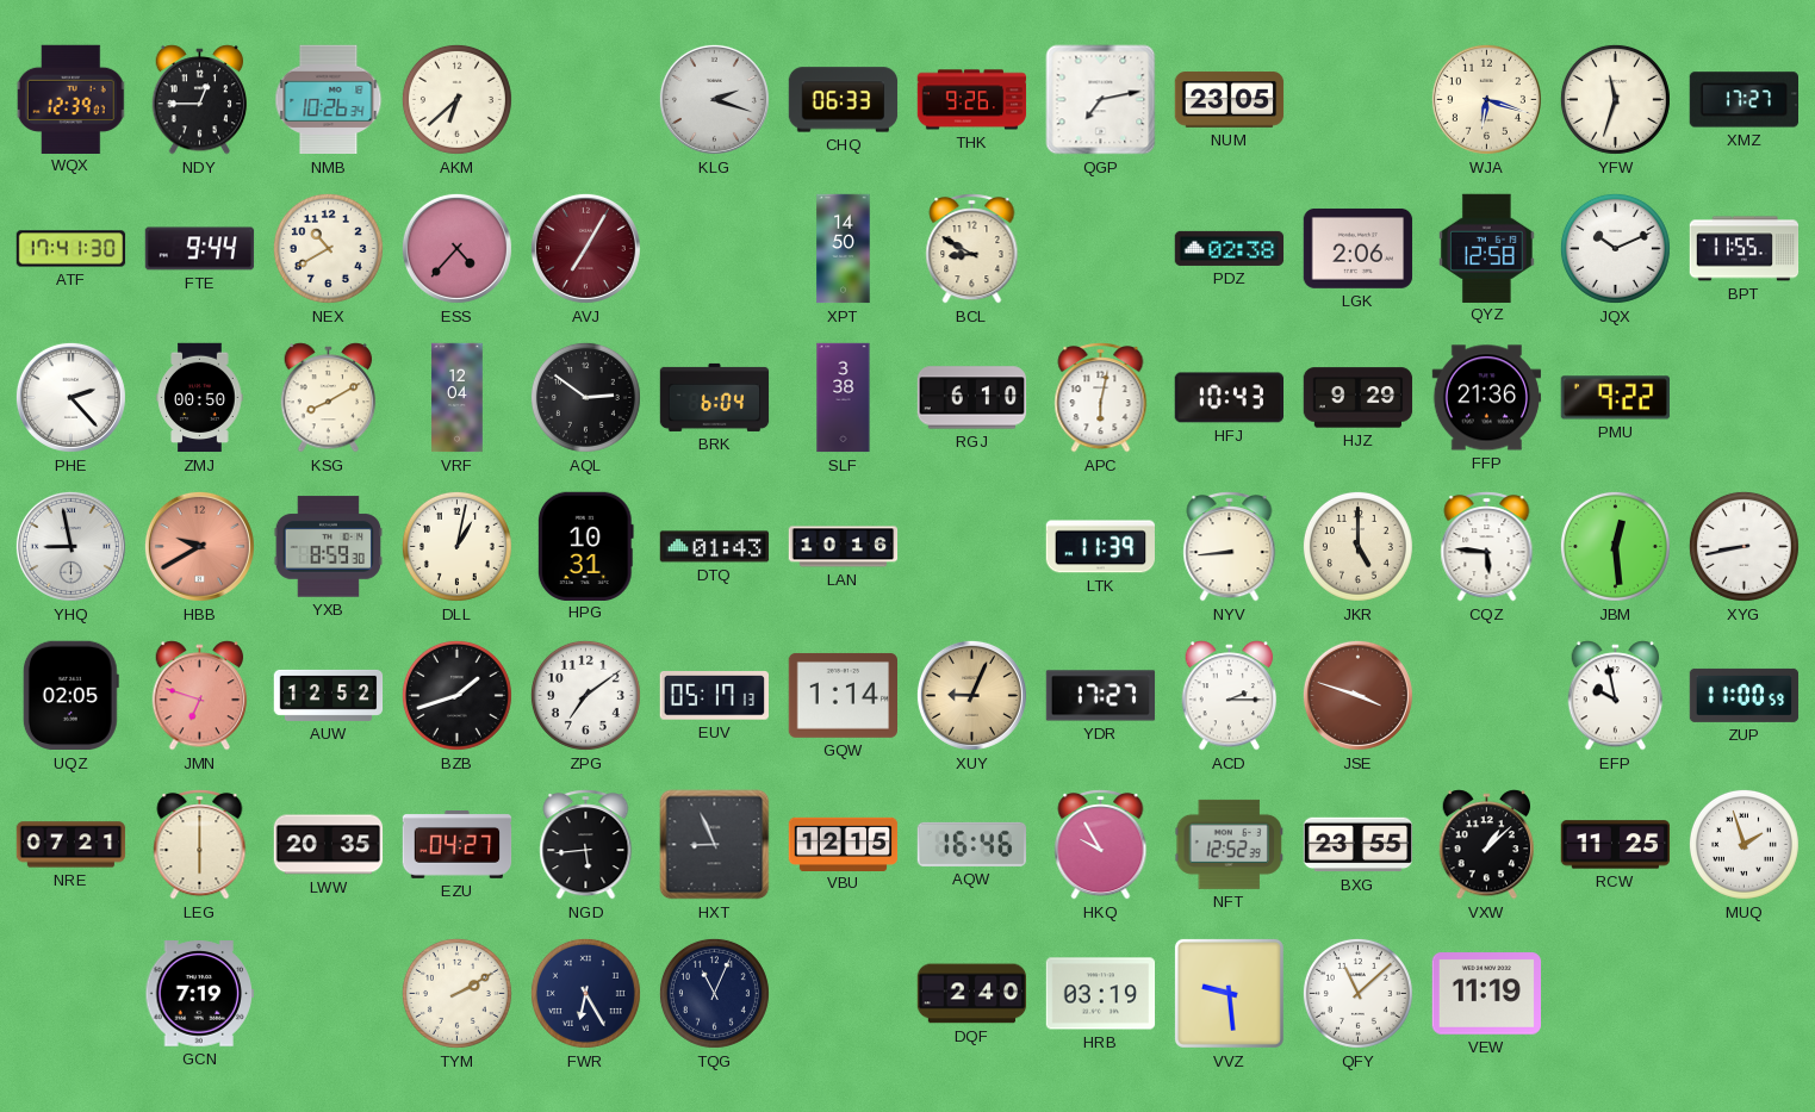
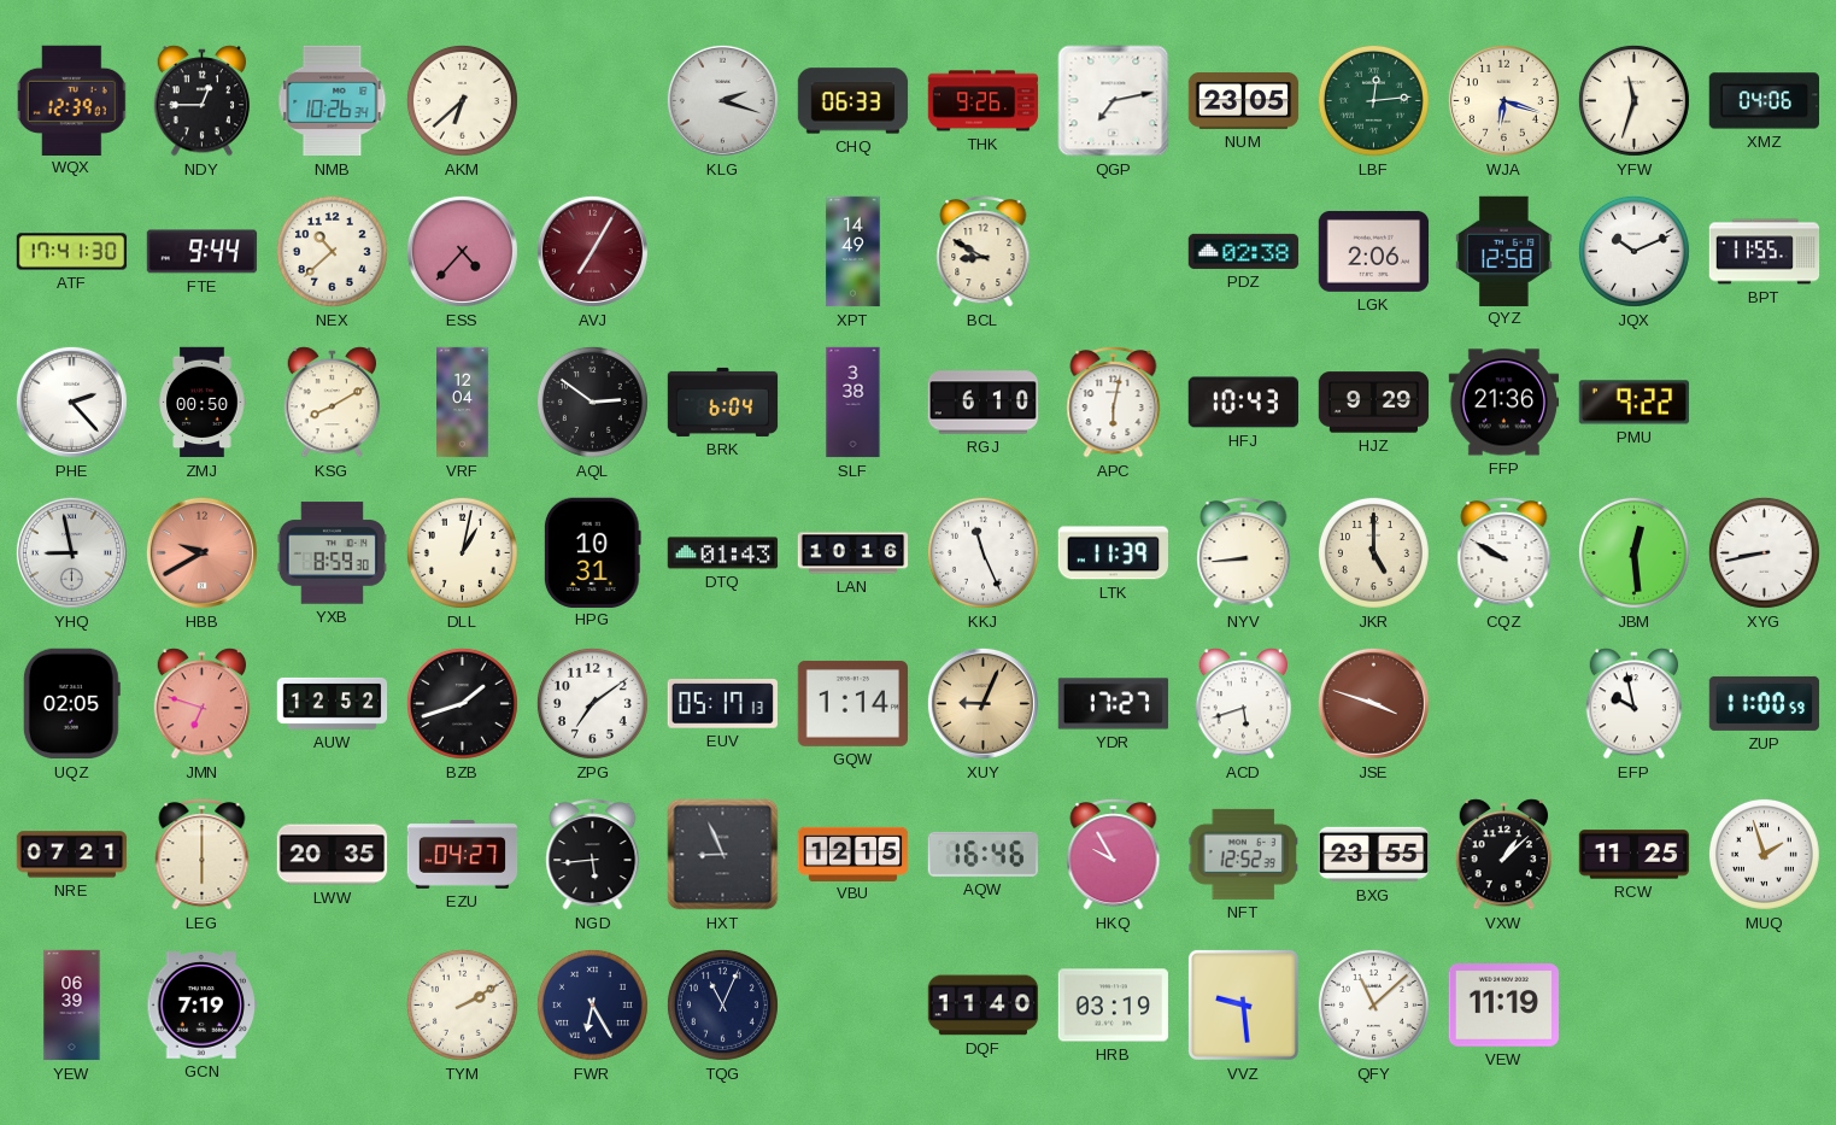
LBF: none -> 12:14 (1373, 100)
XMZ: 17:27 -> 04:06 (1764, 101)
NEX: 10:40 -> 10:38 (332, 251)
XPT: 14:50 -> 14:49 (854, 252)
KKJ: none -> 11:26 (982, 552)
CQZ: 5:46 -> 9:50 (1504, 553)
ACD: 2:15 -> 5:42 (1244, 704)
YEW: none -> 06:39 (72, 1006)
DQF: 2:40 -> 11:40 (984, 1006)
